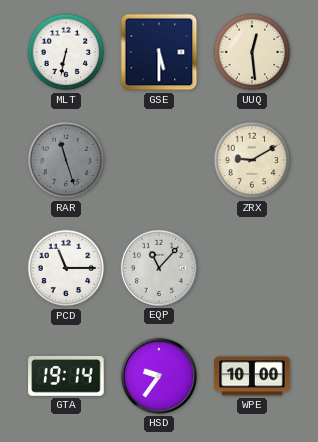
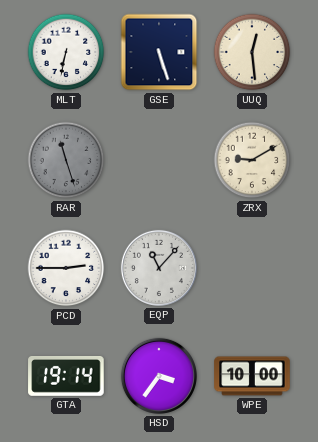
GSE: 5:30 -> 5:27 (159, 52)
PCD: 11:15 -> 2:45 (66, 268)
HSD: 9:36 -> 3:36 (159, 376)
